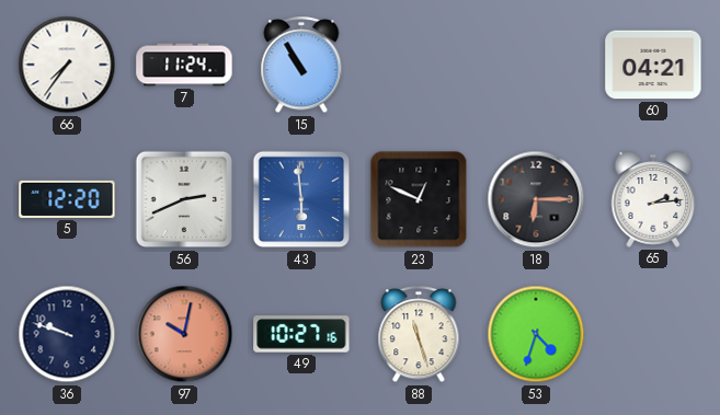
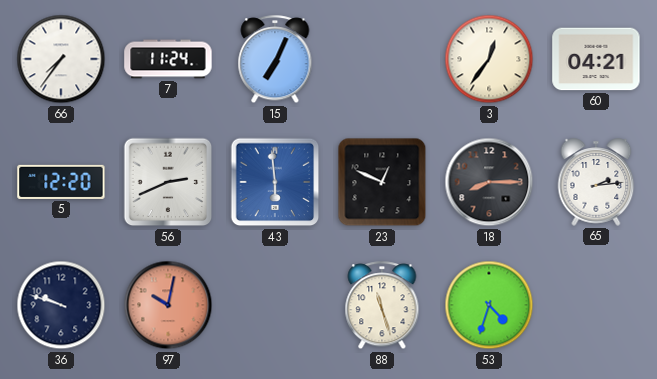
15: 10:55 -> 7:04 (275, 60)
3: none -> 12:36 (489, 59)
18: 6:15 -> 8:15 (489, 182)
49: 10:27 -> none (301, 334)
